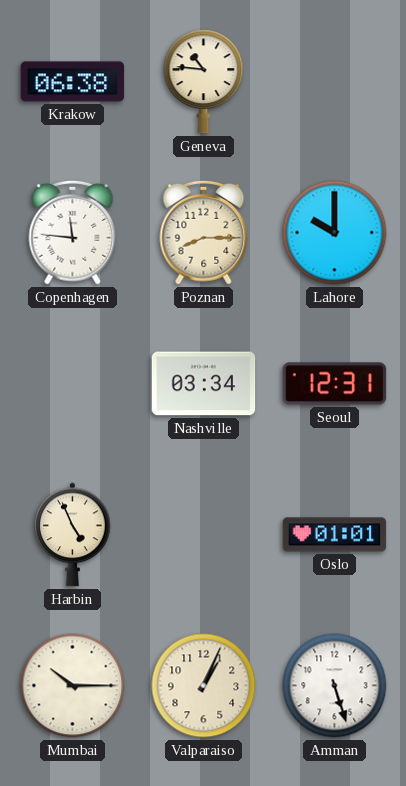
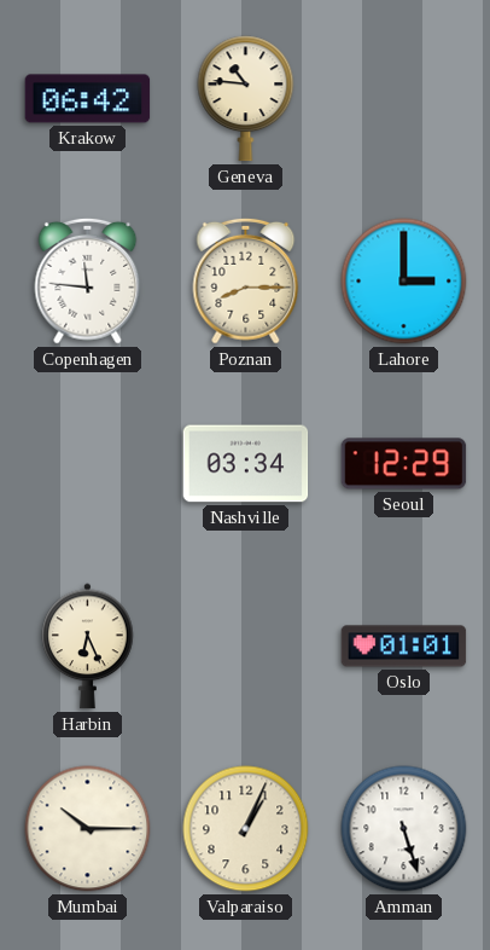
Krakow: 06:38 -> 06:42 (88, 99)
Lahore: 10:00 -> 3:00 (404, 282)
Seoul: 12:31 -> 12:29 (404, 464)
Harbin: 4:56 -> 6:26 (88, 647)
